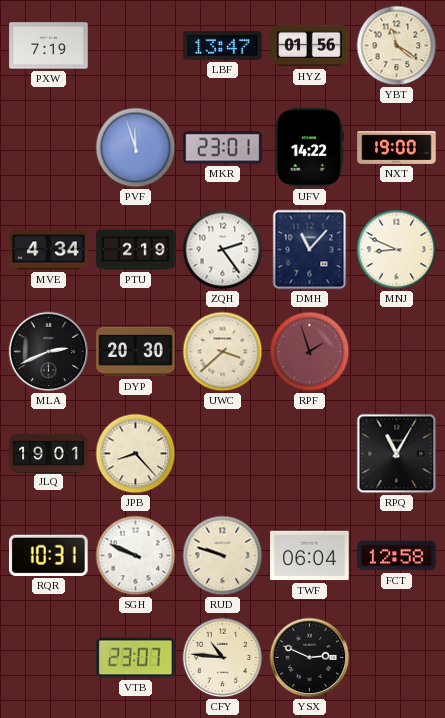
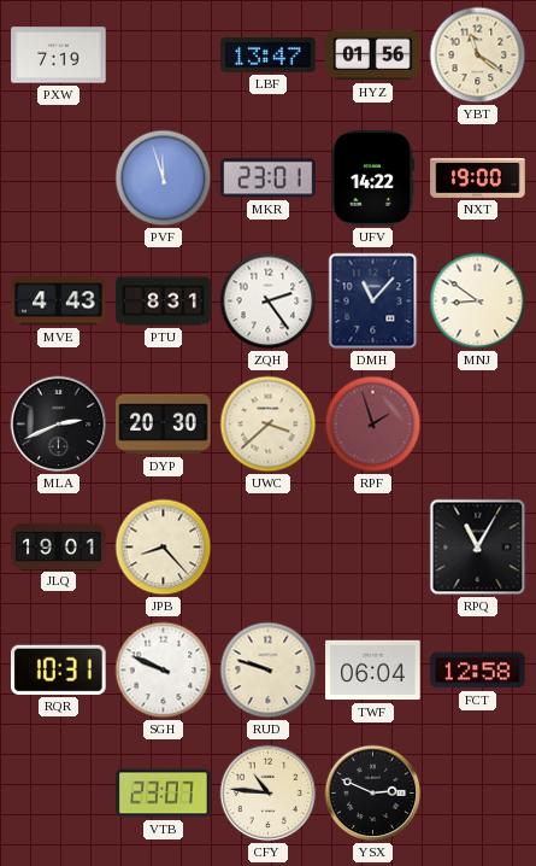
MVE: 4:34 -> 4:43 (59, 302)
PTU: 2:19 -> 8:31 (164, 302)
MNJ: 8:49 -> 8:51 (478, 302)
